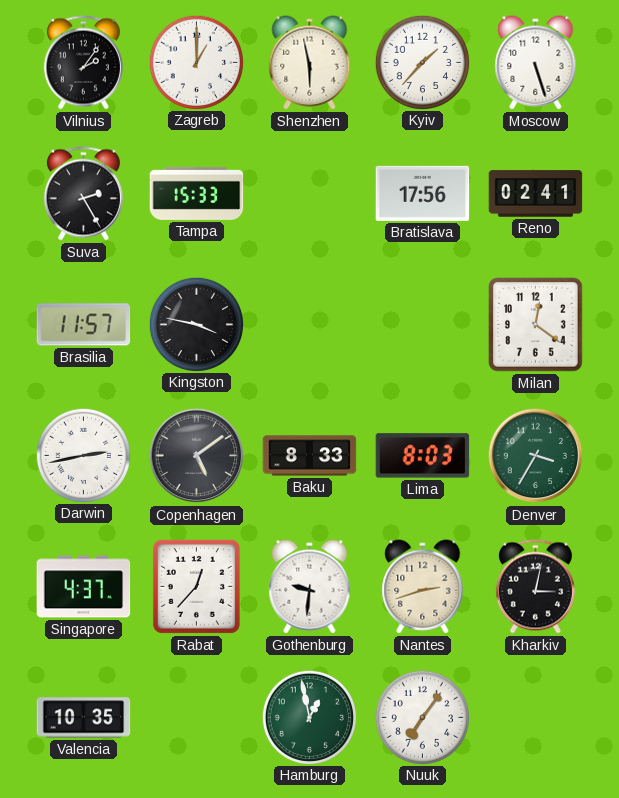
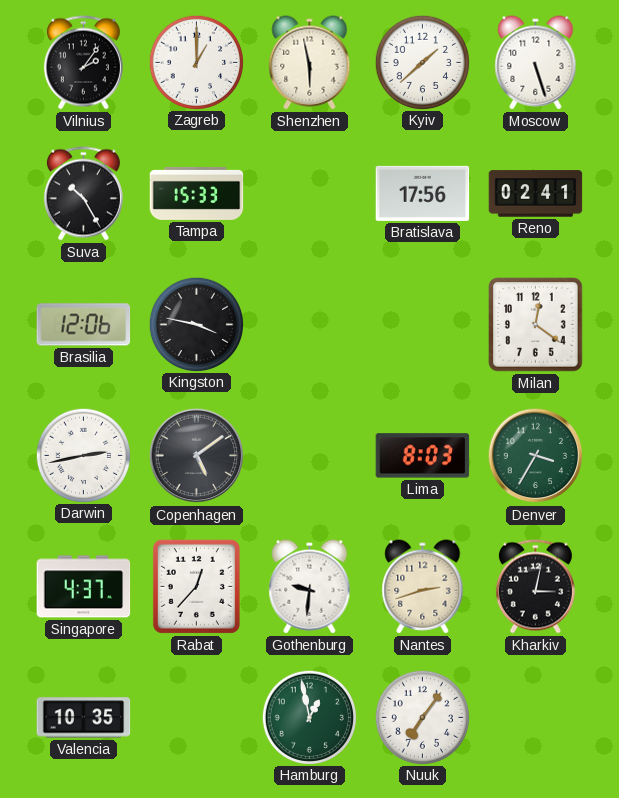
Kyiv: 1:37 -> 1:38 (422, 62)
Suva: 2:25 -> 10:25 (83, 194)
Brasilia: 11:57 -> 12:06 (84, 325)
Baku: 8:33 -> none (310, 456)
